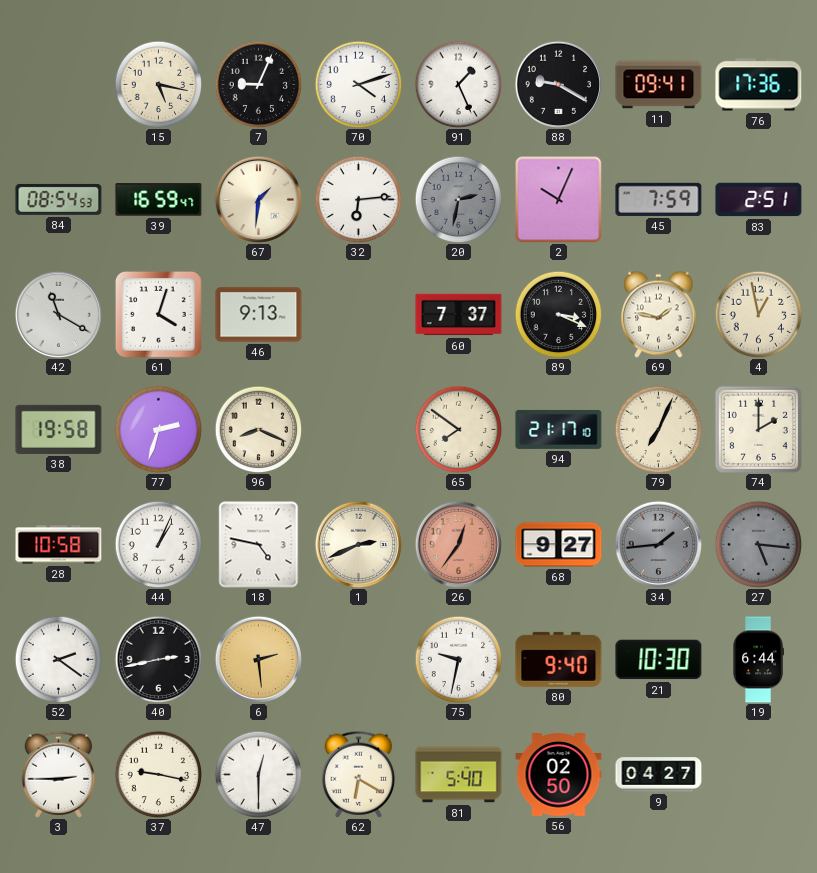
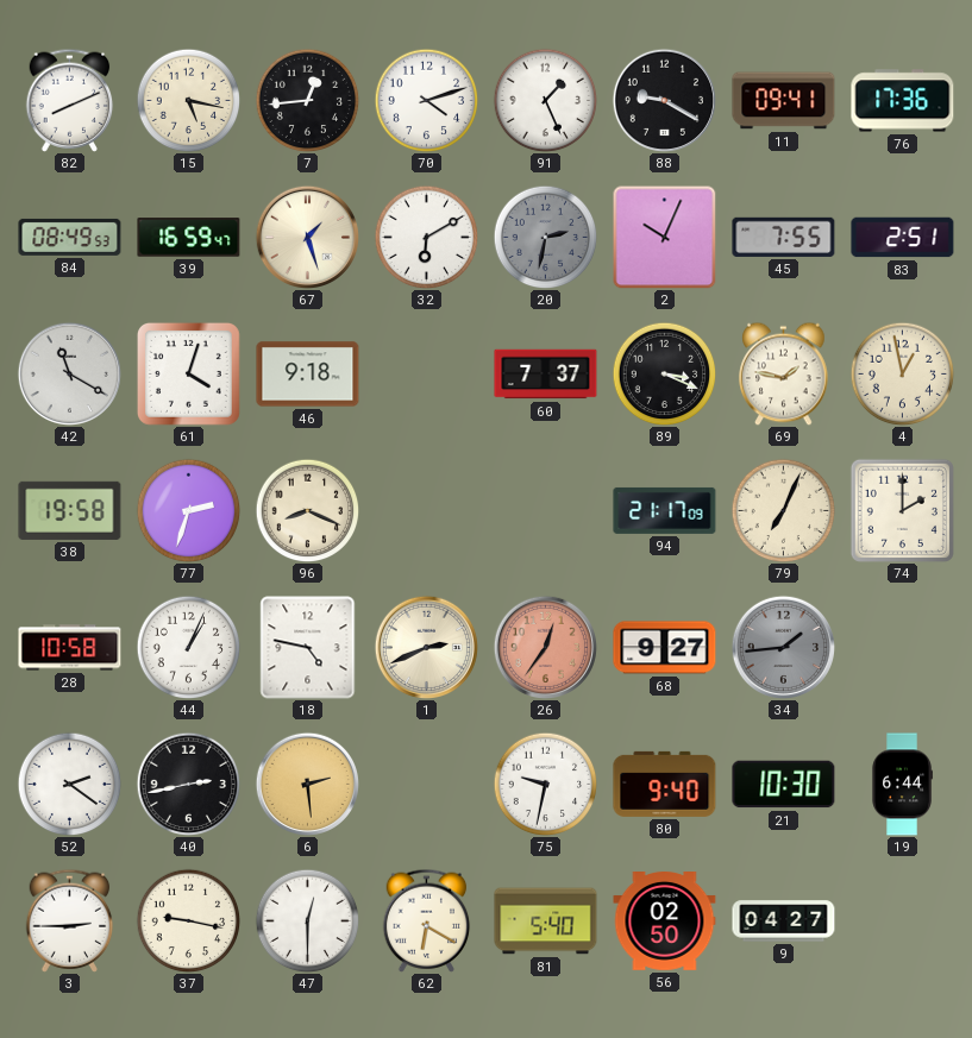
82: none -> 8:11 (70, 100)
7: 9:04 -> 12:44 (307, 100)
84: 08:54 -> 08:49 (70, 237)
67: 1:31 -> 1:27 (307, 237)
32: 6:14 -> 6:10 (426, 237)
45: 7:59 -> 7:55 (784, 237)
46: 9:13 -> 9:18 (308, 375)
65: 7:51 -> none (458, 429)
94: 21:17:10 -> 21:17:09 (665, 510)
27: 5:16 -> none (758, 544)
